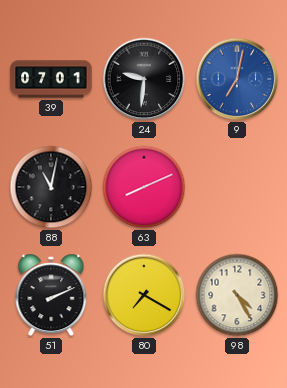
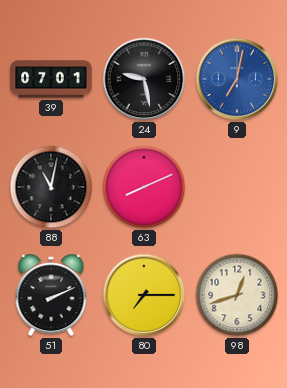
24: 9:31 -> 9:28 (144, 79)
80: 7:20 -> 7:15 (144, 295)
98: 4:25 -> 12:42 (237, 295)
